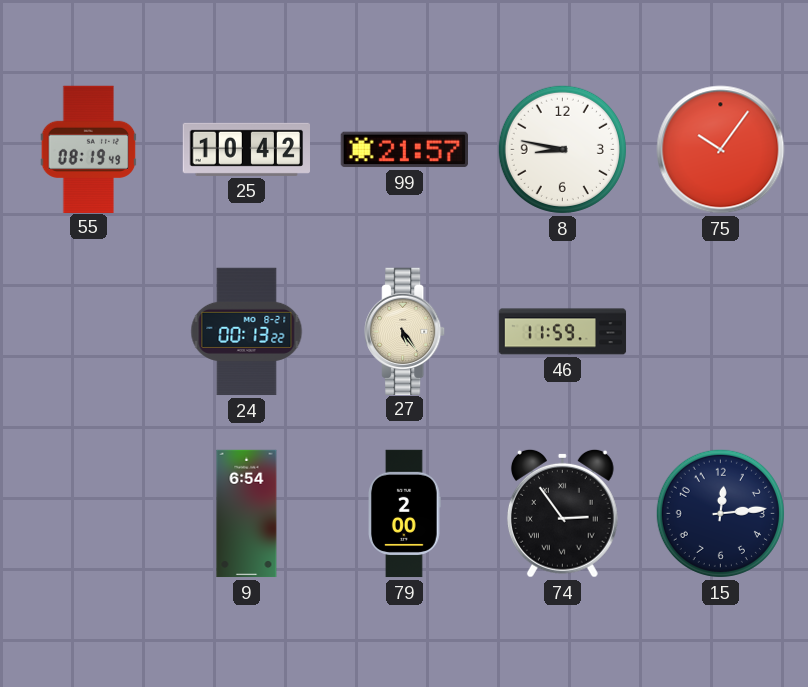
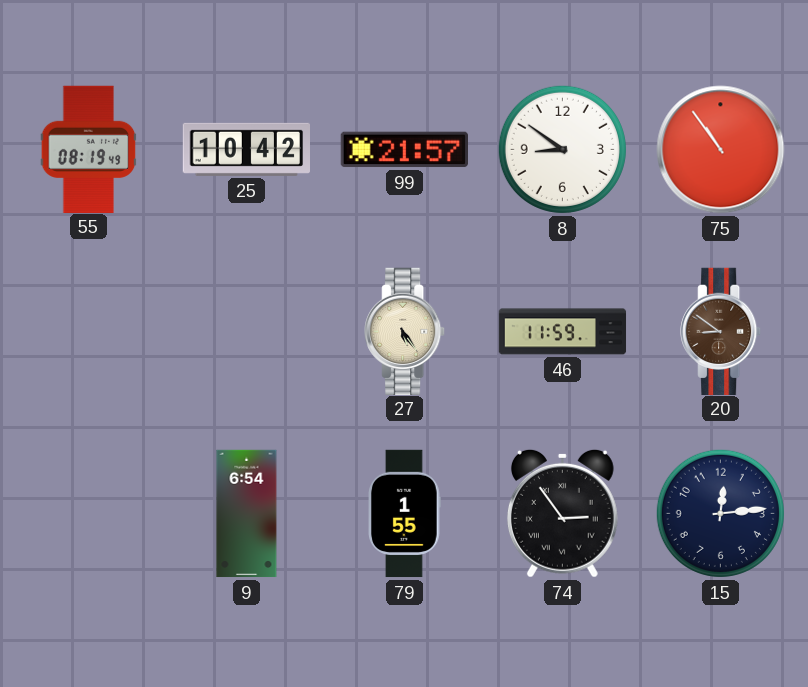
8: 8:47 -> 8:51 (562, 149)
75: 10:06 -> 10:54 (721, 150)
24: 00:13 -> none (247, 332)
20: none -> 8:51 (721, 331)
79: 2:00 -> 1:55 (405, 514)
